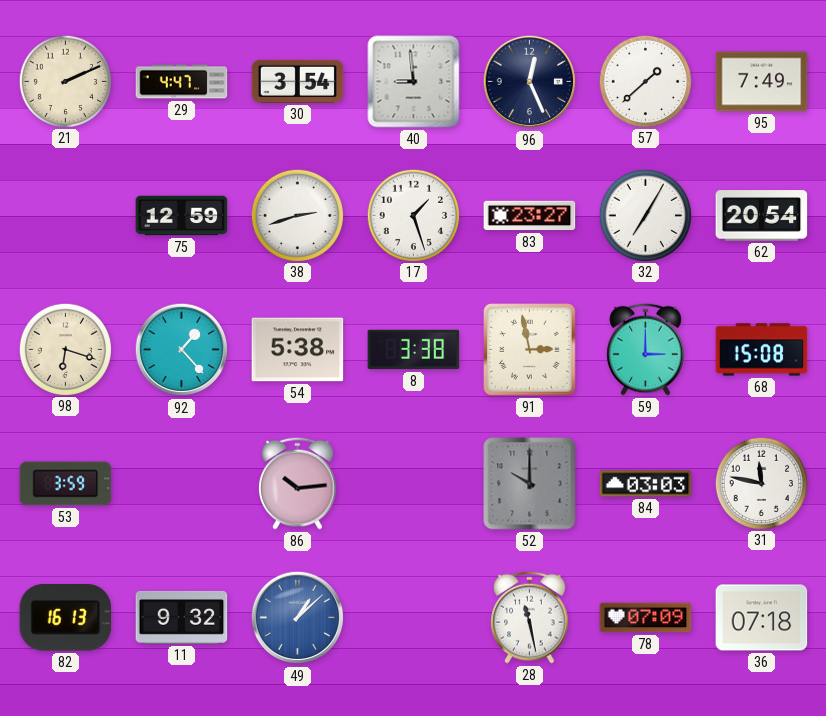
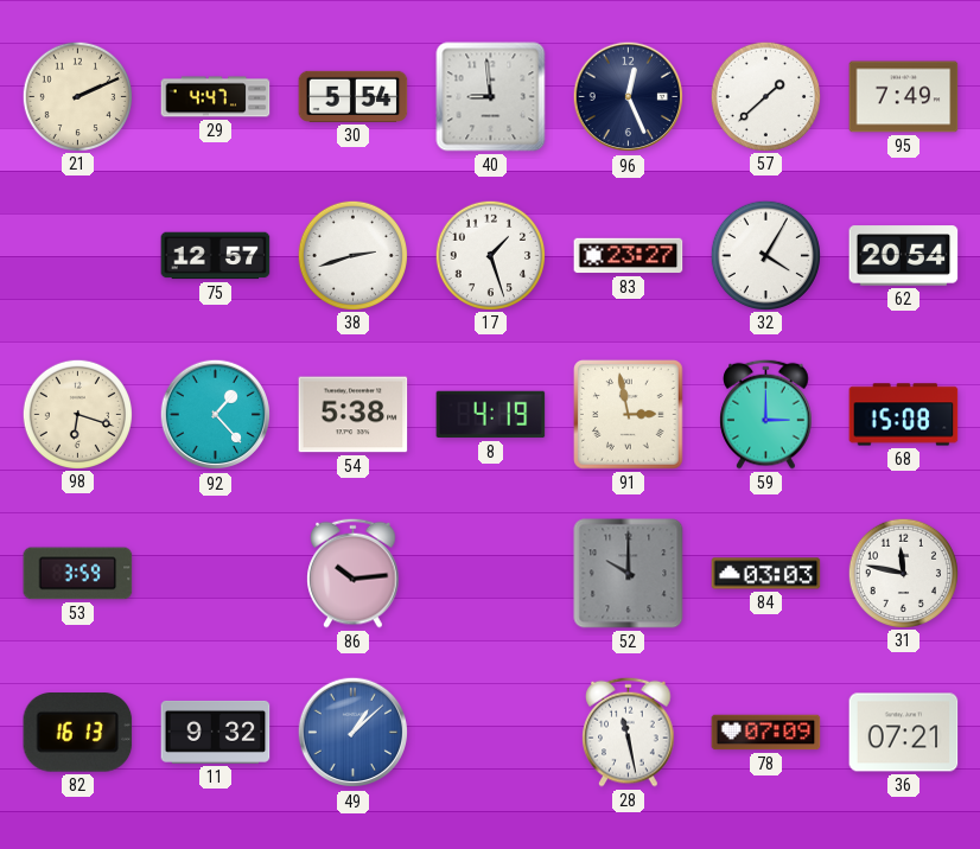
30: 3:54 -> 5:54 (354, 96)
75: 12:59 -> 12:57 (216, 256)
32: 7:05 -> 4:05 (765, 255)
8: 3:38 -> 4:19 (491, 415)
36: 07:18 -> 07:21 (904, 733)
